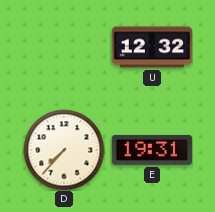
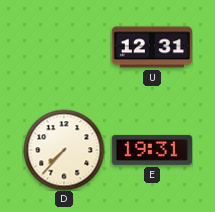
U: 12:32 -> 12:31 (152, 47)
